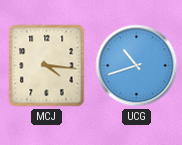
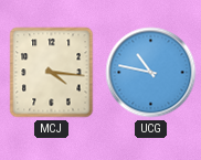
UCG: 10:42 -> 10:47 (151, 73)
